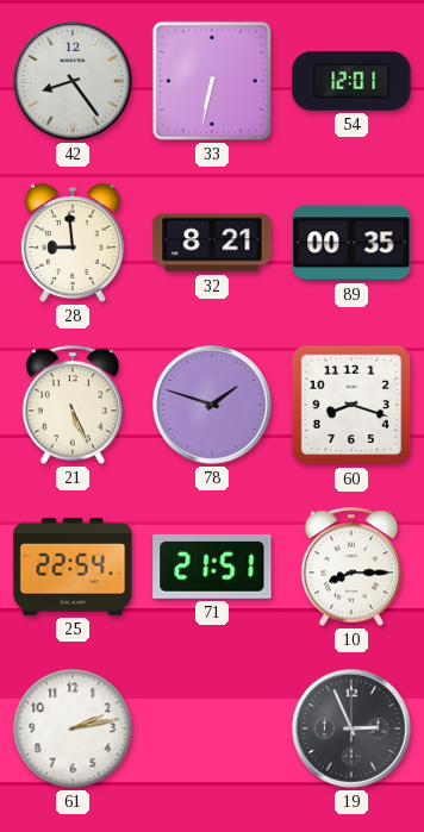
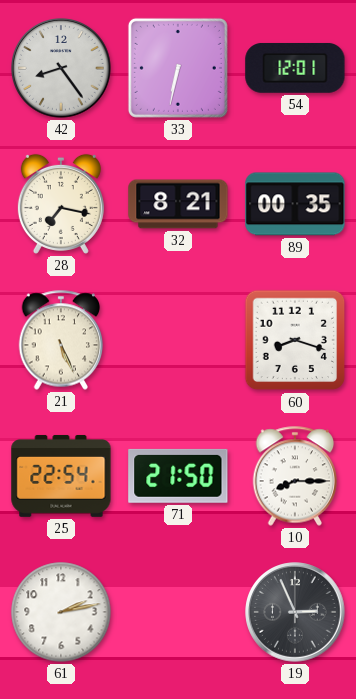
28: 8:59 -> 7:17 (61, 204)
78: 1:48 -> none (212, 405)
71: 21:51 -> 21:50 (178, 476)
